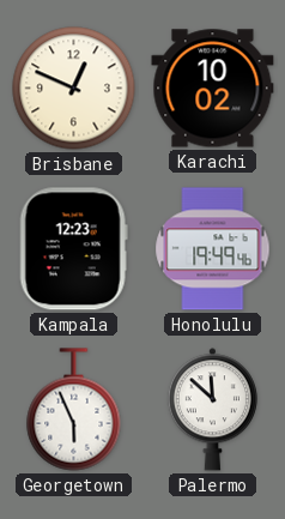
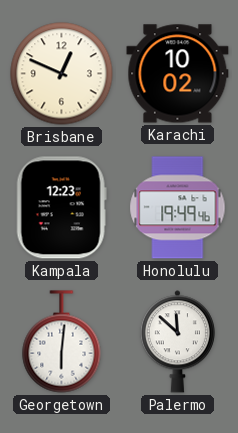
Georgetown: 5:56 -> 6:01 (62, 342)
